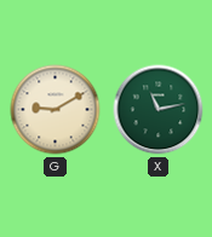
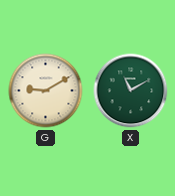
X: 11:13 -> 11:10 (131, 91)
